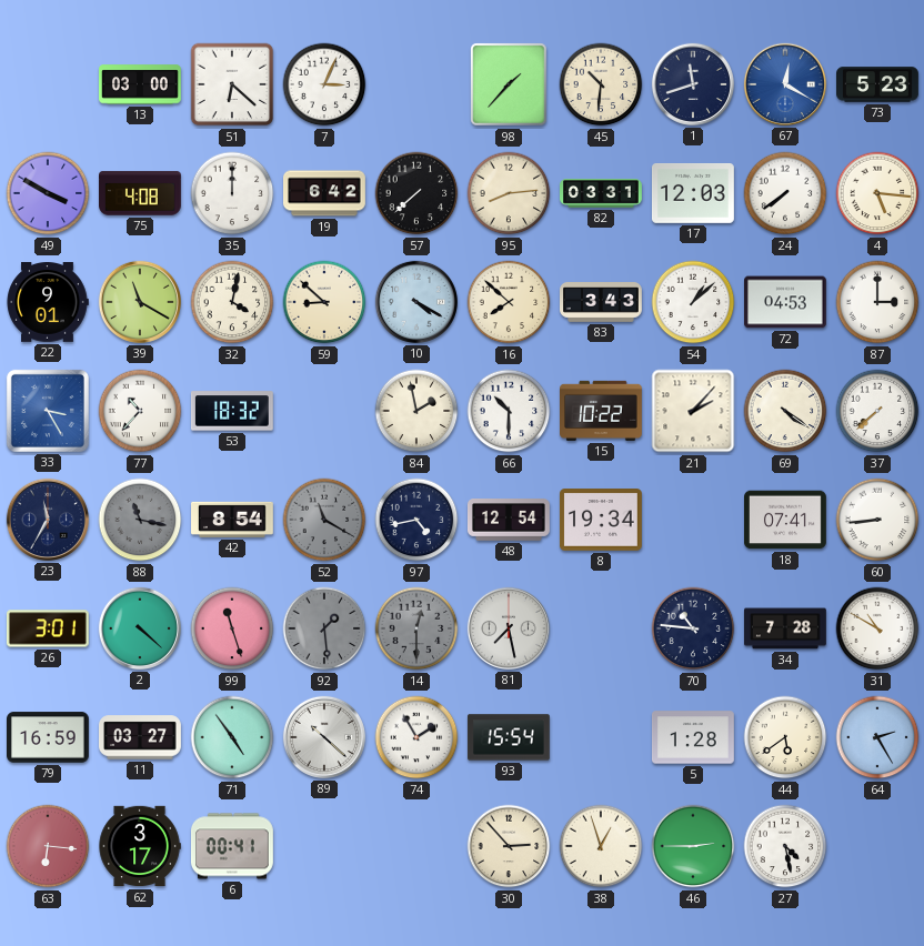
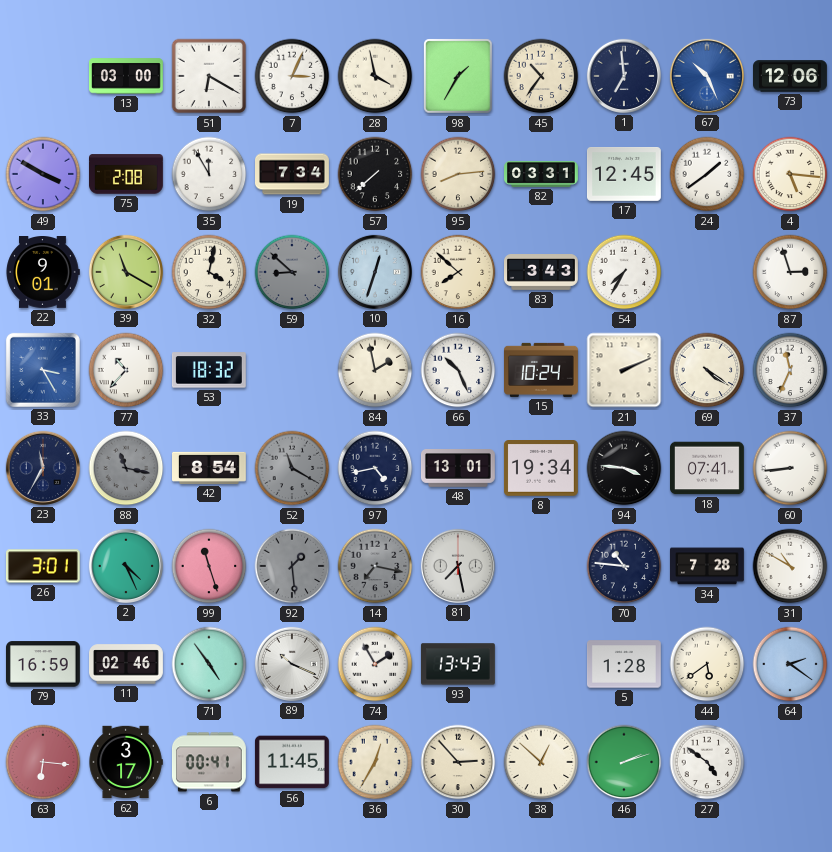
51: 6:22 -> 6:20 (209, 76)
28: none -> 3:58 (375, 76)
98: 1:37 -> 1:35 (458, 76)
45: 10:31 -> 10:36 (541, 76)
1: 11:42 -> 6:59 (624, 76)
67: 12:20 -> 10:26 (707, 76)
73: 5:23 -> 12:06 (791, 76)
75: 4:08 -> 2:08 (127, 174)
35: 12:00 -> 11:55 (209, 174)
19: 6:42 -> 7:34 (293, 174)
17: 12:03 -> 12:45 (624, 175)
24: 7:39 -> 1:39 (707, 174)
59 dial: cream -> grey (292, 272)
10: 4:20 -> 12:33 (375, 272)
54: 1:08 -> 7:35 (624, 272)
72: 04:53 -> none (786, 302)
87: 3:00 -> 2:57 (790, 272)
66: 10:30 -> 10:26 (458, 370)
15: 10:22 -> 10:24 (542, 370)
21: 2:07 -> 2:11 (624, 370)
37: 7:38 -> 11:34 (790, 370)
48: 12:54 -> 13:01 (458, 468)
94: none -> 3:46 (624, 468)
2: 4:22 -> 4:26 (126, 566)
14: 12:30 -> 7:17 (375, 566)
11: 03:27 -> 02:46 (127, 664)
89: 10:22 -> 10:19 (292, 664)
93: 15:54 -> 13:43 (458, 664)
64: 2:25 -> 2:21 (790, 664)
56: none -> 11:45 (292, 762)
36: none -> 12:35 (375, 762)
38: 12:57 -> 12:52 (541, 762)
46: 2:45 -> 2:12 (624, 762)
27: 4:28 -> 4:51 (707, 762)
